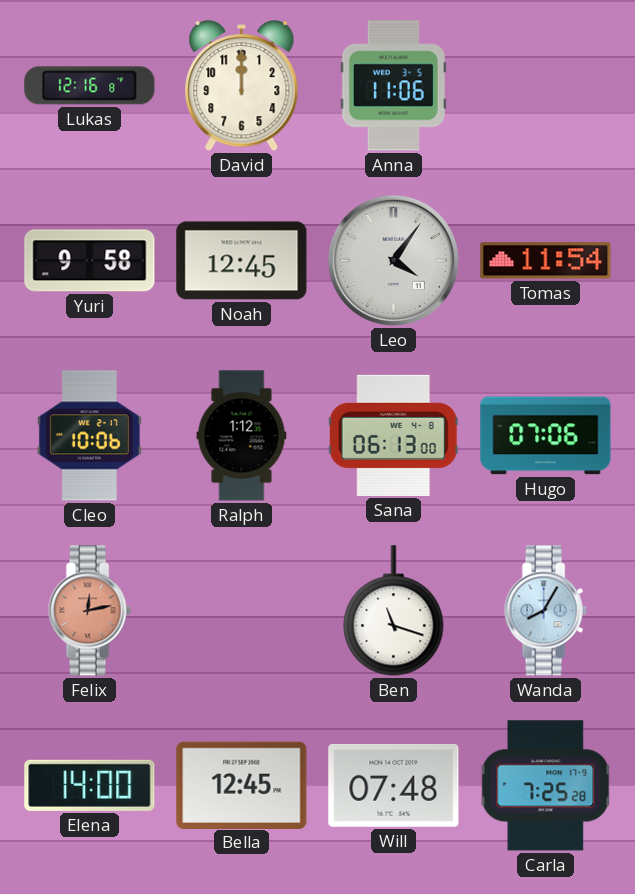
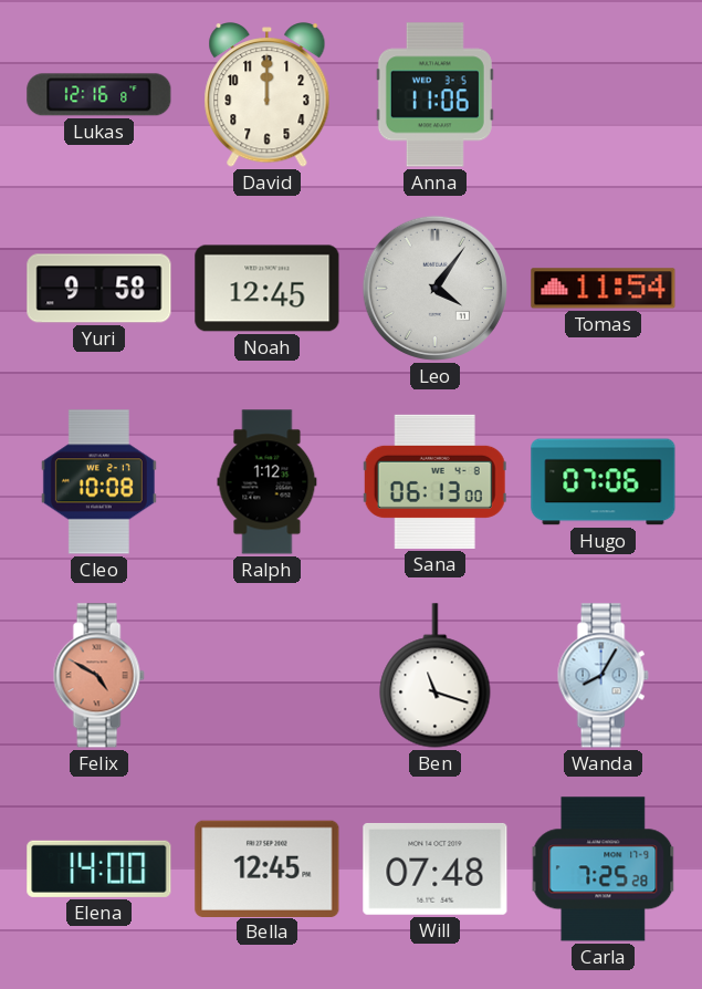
Cleo: 10:06 -> 10:08 (98, 482)
Felix: 12:13 -> 4:50 (98, 676)
